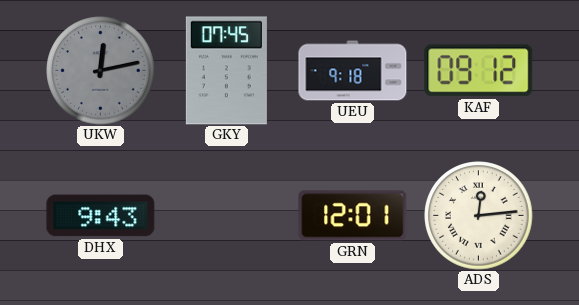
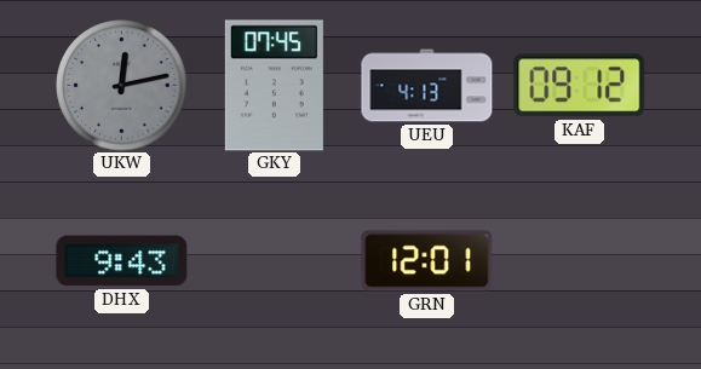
UEU: 9:18 -> 4:13 (427, 86)
ADS: 12:14 -> none (479, 216)
